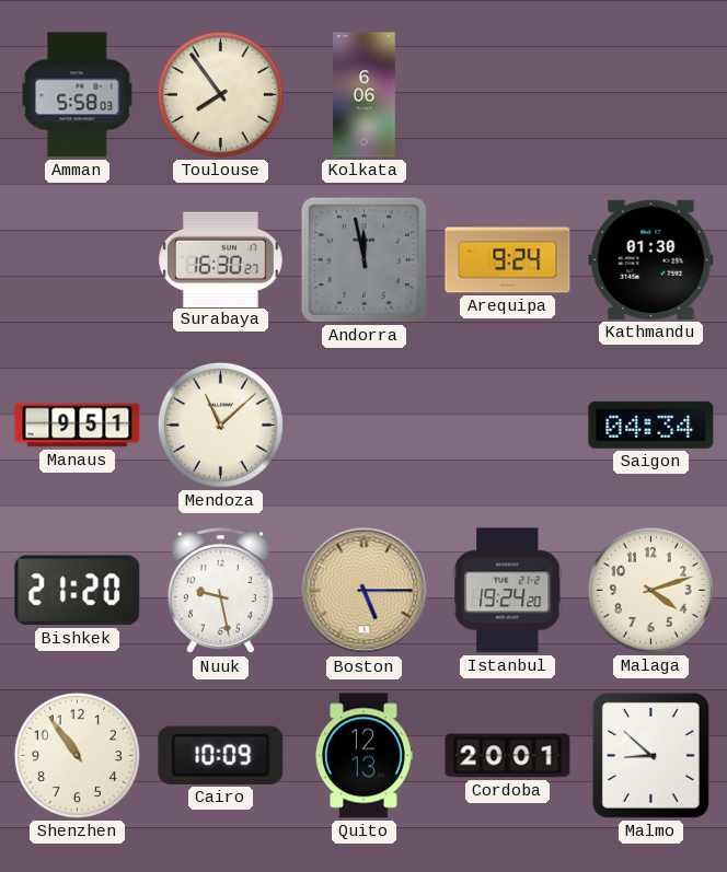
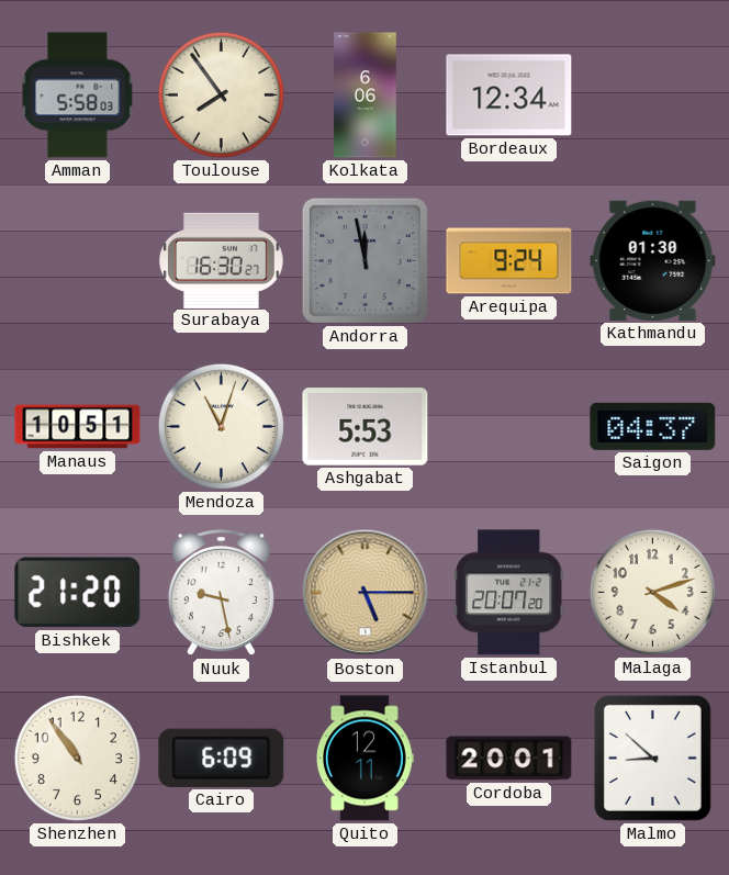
Bordeaux: none -> 12:34 (509, 96)
Manaus: 9:51 -> 10:51 (78, 427)
Mendoza: 11:08 -> 11:03 (221, 426)
Ashgabat: none -> 5:53 (366, 427)
Saigon: 04:34 -> 04:37 (653, 426)
Istanbul: 19:24 -> 20:07 (508, 593)
Cairo: 10:09 -> 6:09 (222, 758)
Quito: 12:13 -> 12:11 (365, 759)
